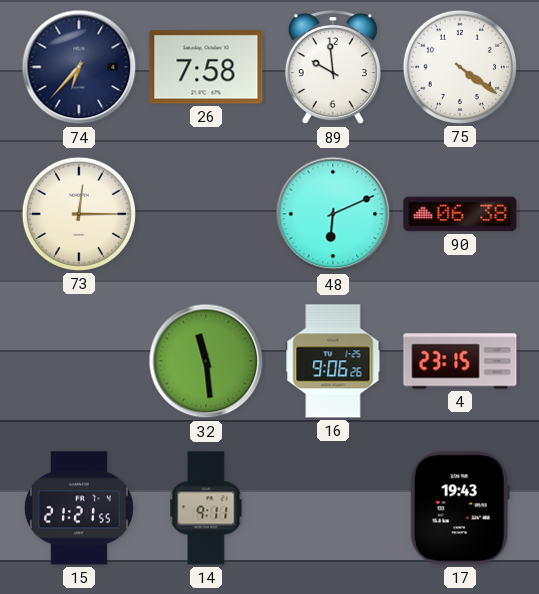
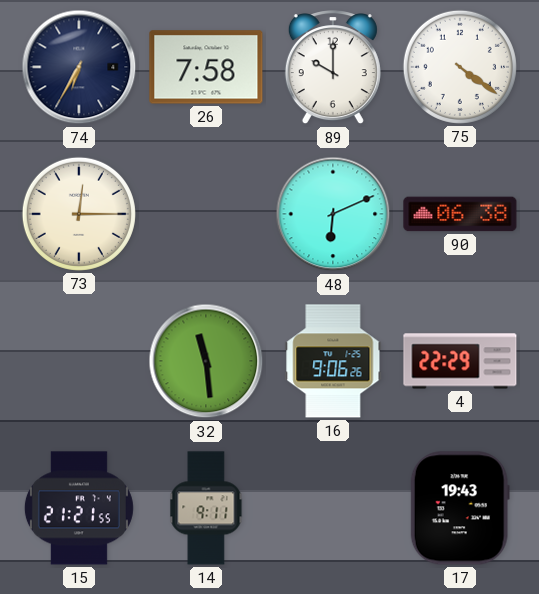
74: 6:37 -> 6:35 (79, 67)
89: 9:59 -> 10:00 (333, 68)
4: 23:15 -> 22:29 (460, 361)
